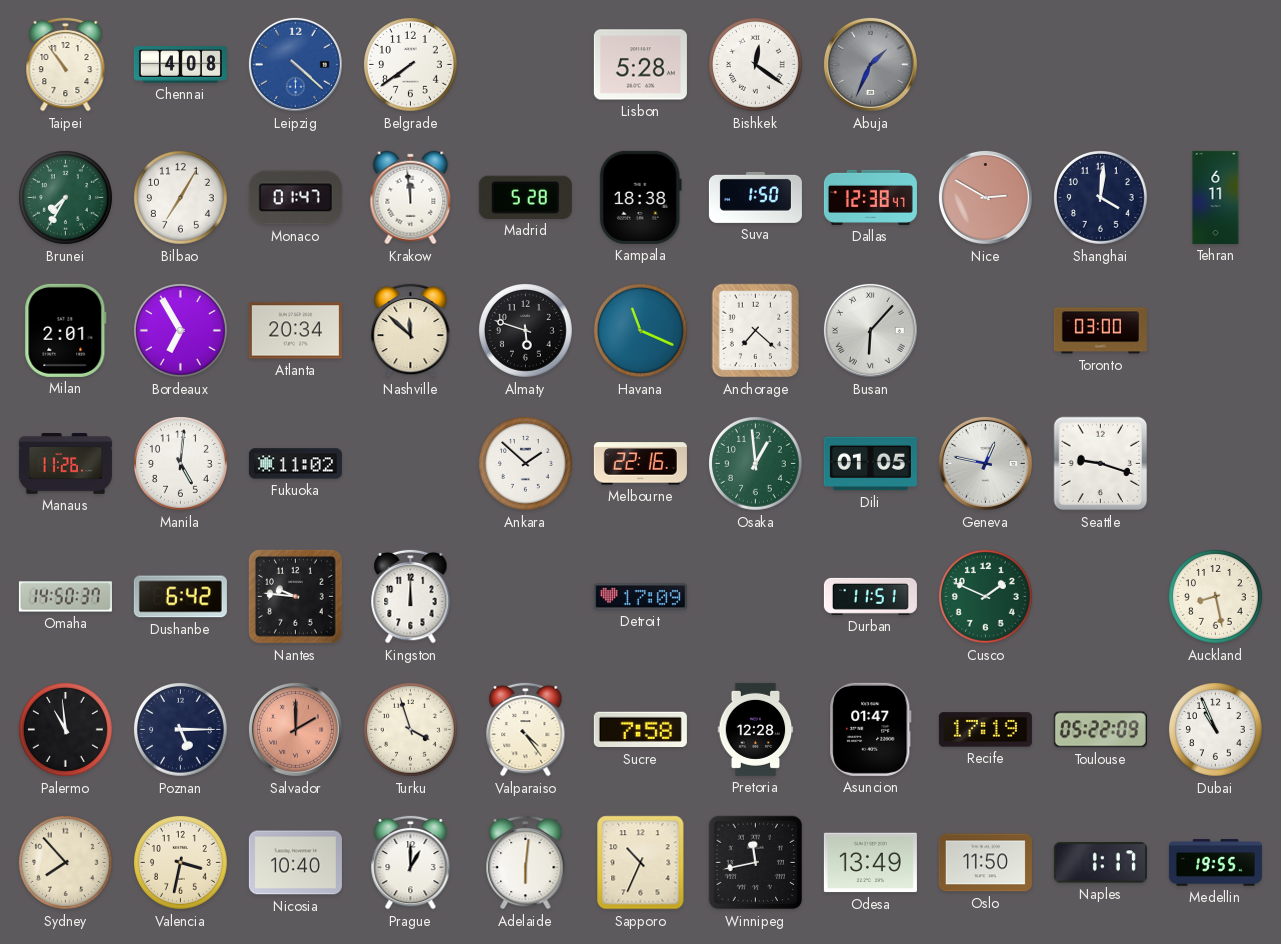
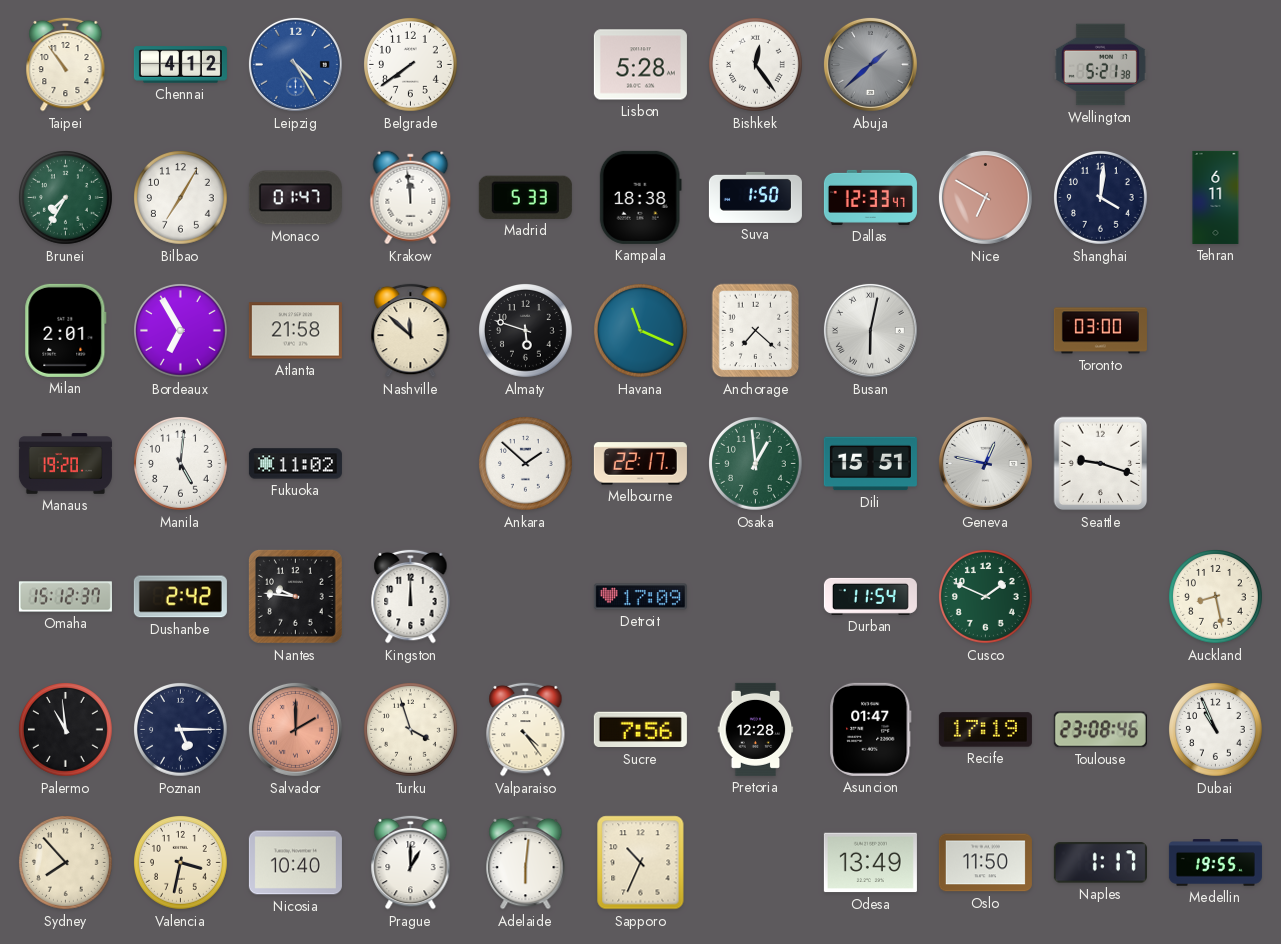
Chennai: 4:08 -> 4:12 (180, 65)
Leipzig: 4:22 -> 4:25 (295, 64)
Bishkek: 12:21 -> 12:24 (756, 65)
Abuja: 1:34 -> 1:38 (870, 64)
Wellington: none -> 5:21 (1100, 65)
Madrid: 5:28 -> 5:33 (525, 197)
Dallas: 12:38 -> 12:33 (870, 197)
Nice: 2:50 -> 6:50 (985, 197)
Atlanta: 20:34 -> 21:58 (295, 331)
Busan: 6:07 -> 6:02 (870, 330)
Manaus: 11:26 -> 19:20 (65, 464)
Melbourne: 22:16 -> 22:17 (640, 464)
Dili: 01:05 -> 15:51 (870, 464)
Omaha: 14:50 -> 15:12 (65, 597)
Dushanbe: 6:42 -> 2:42 (180, 597)
Durban: 11:51 -> 11:54 (870, 596)
Sucre: 7:58 -> 7:56 (640, 730)
Toulouse: 05:22 -> 23:08 (1100, 730)
Winnipeg: 11:43 -> none (756, 863)
